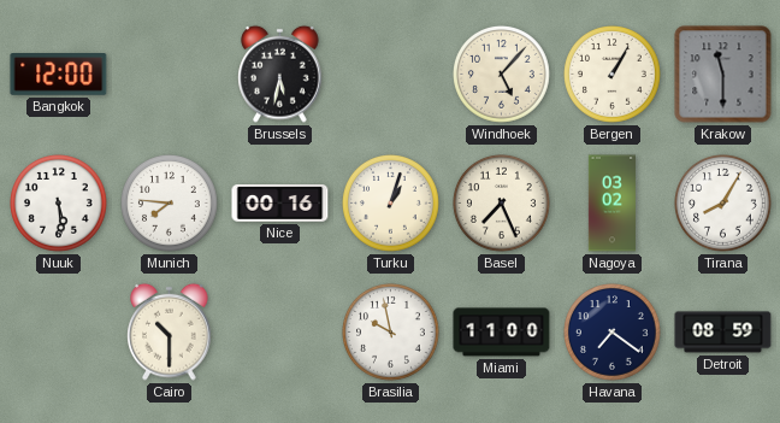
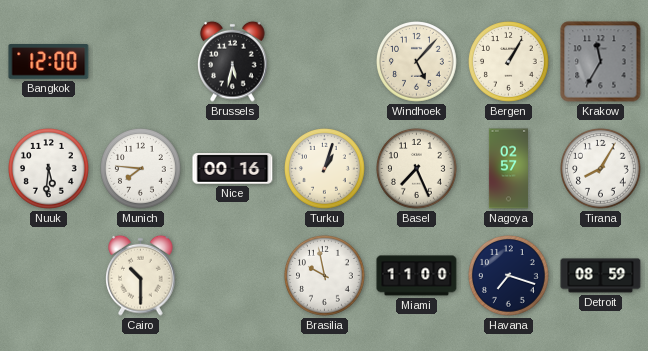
Krakow: 11:30 -> 11:35 (601, 62)
Nuuk: 5:29 -> 5:31 (49, 169)
Nagoya: 03:02 -> 02:57 (508, 169)
Havana: 7:21 -> 7:18 (509, 276)
